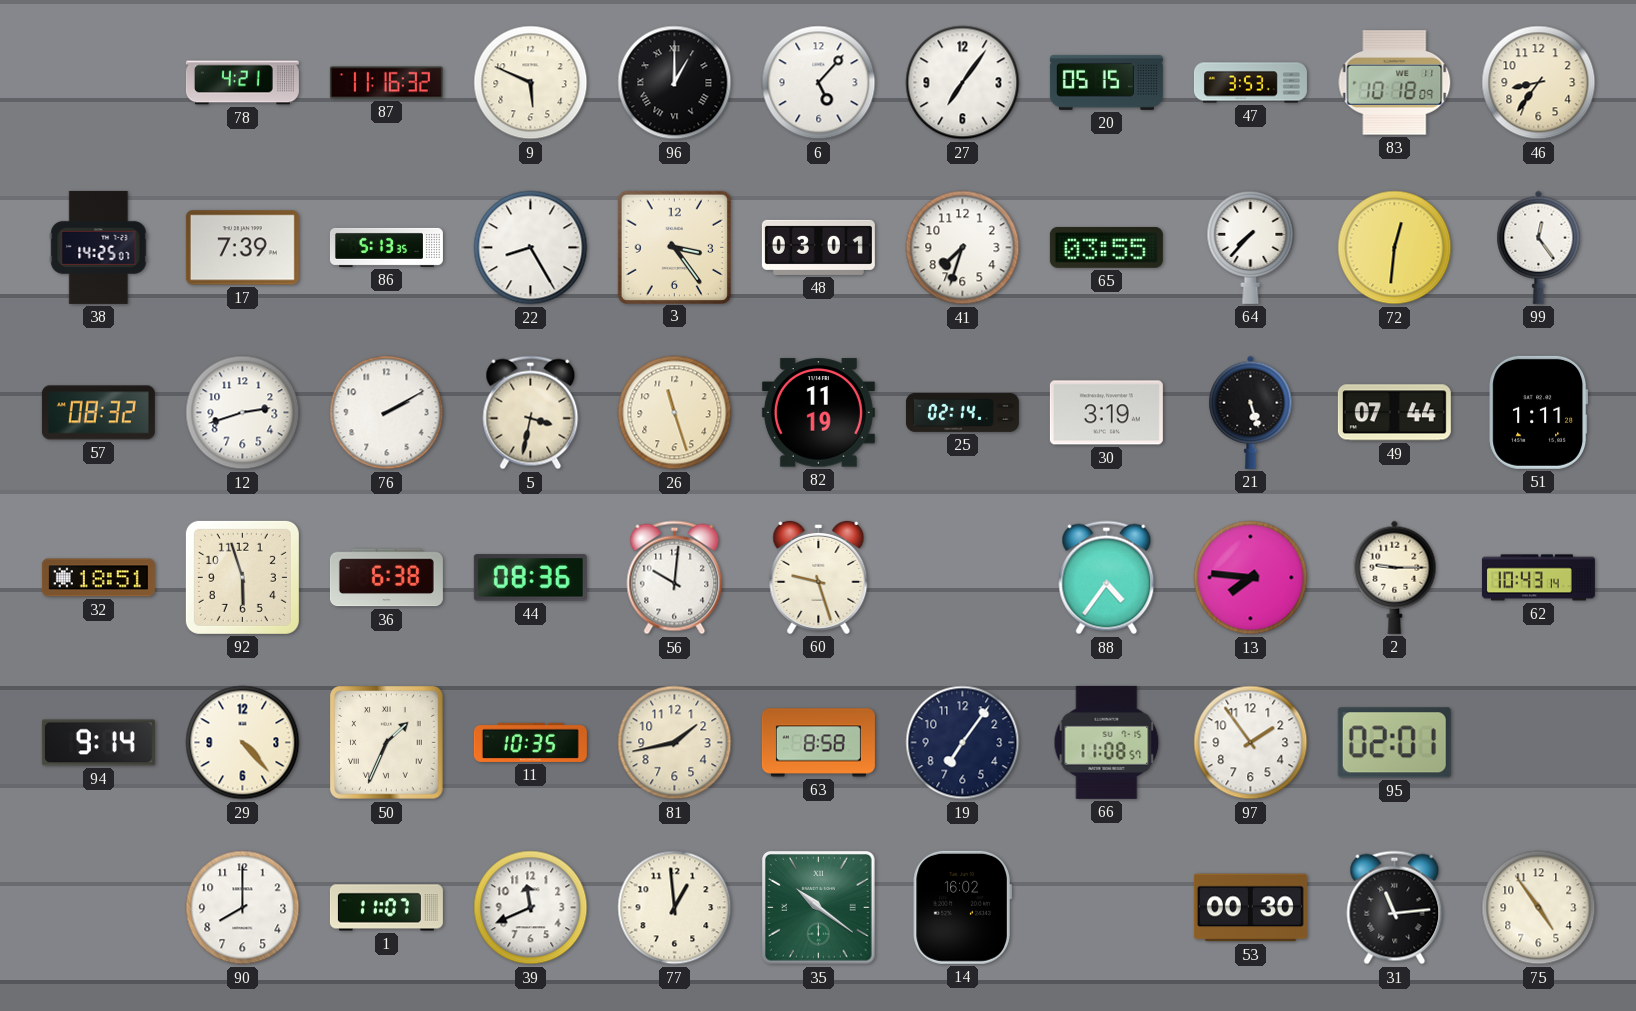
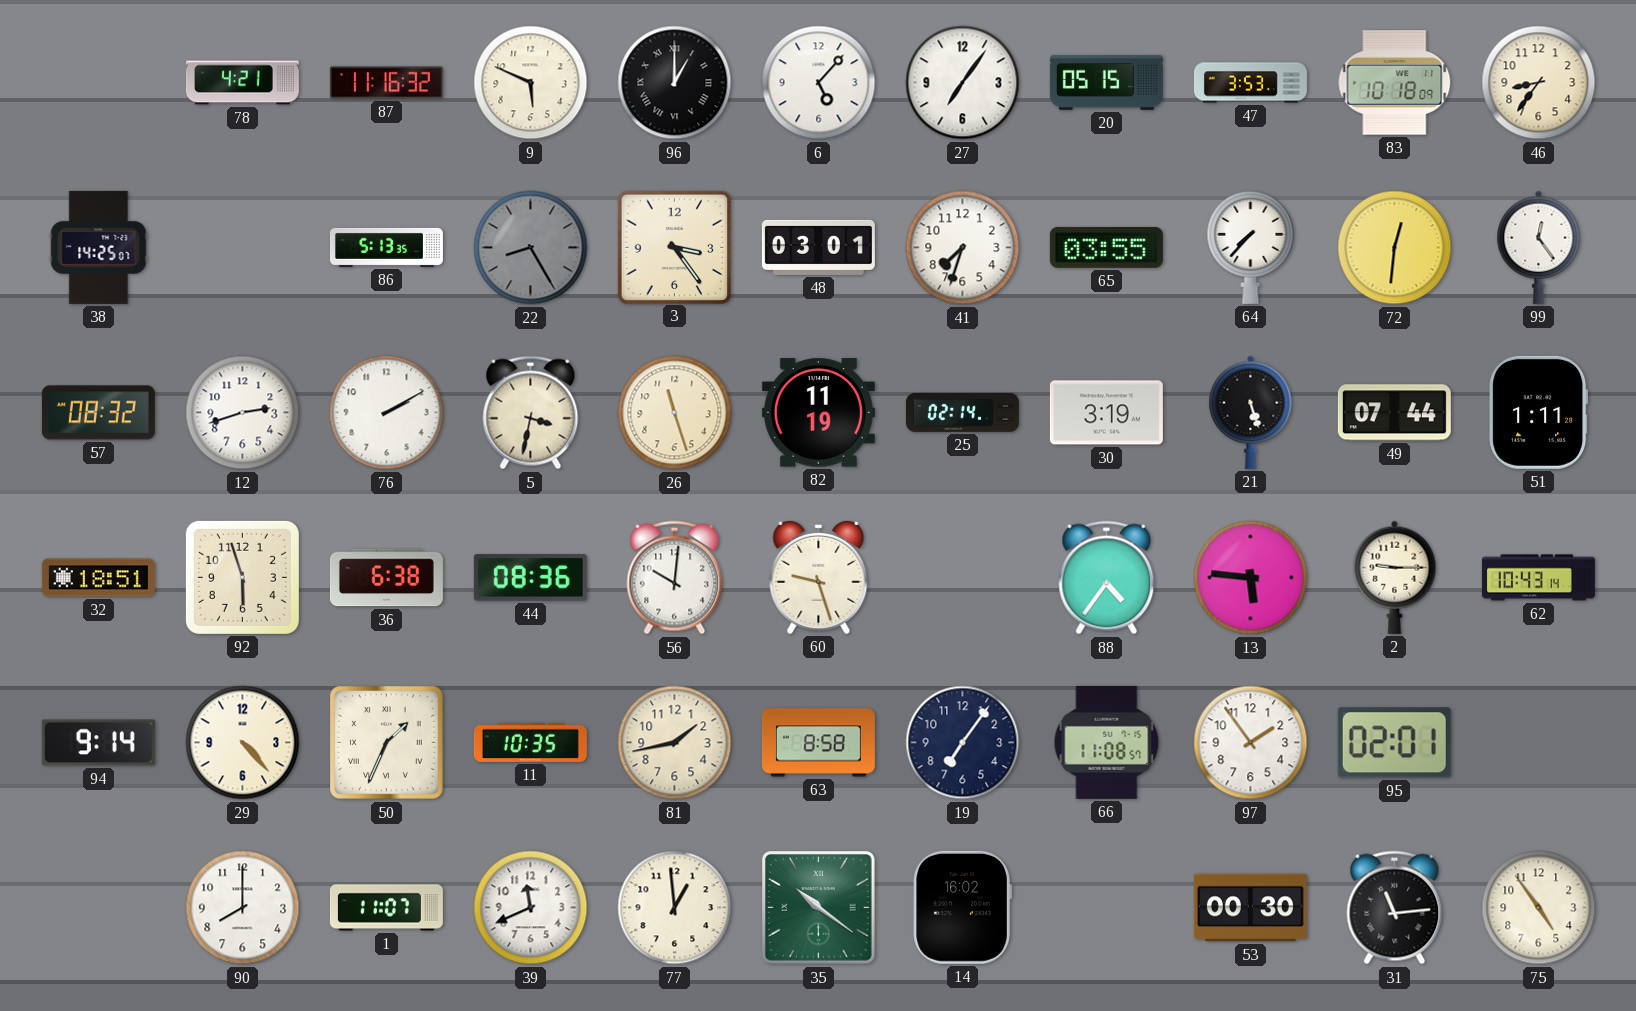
17: 7:39 -> none (242, 248)
22 dial: white -> grey (531, 248)
13: 7:46 -> 5:46 (1251, 578)
